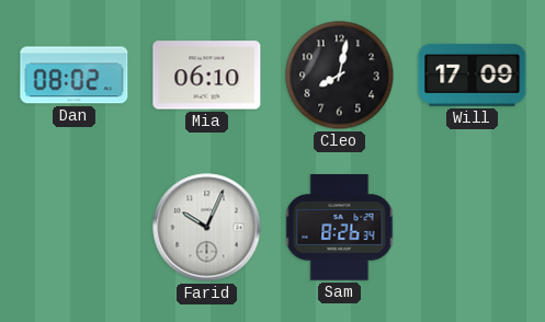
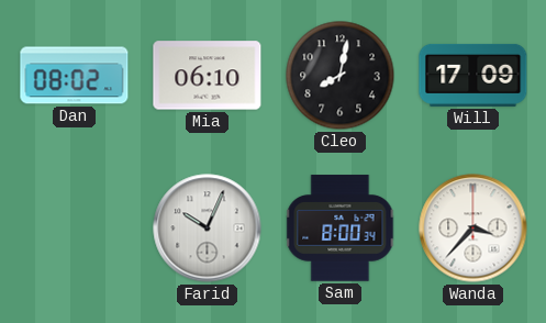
Sam: 8:26 -> 8:00 (341, 229)
Wanda: none -> 3:37 (473, 229)
